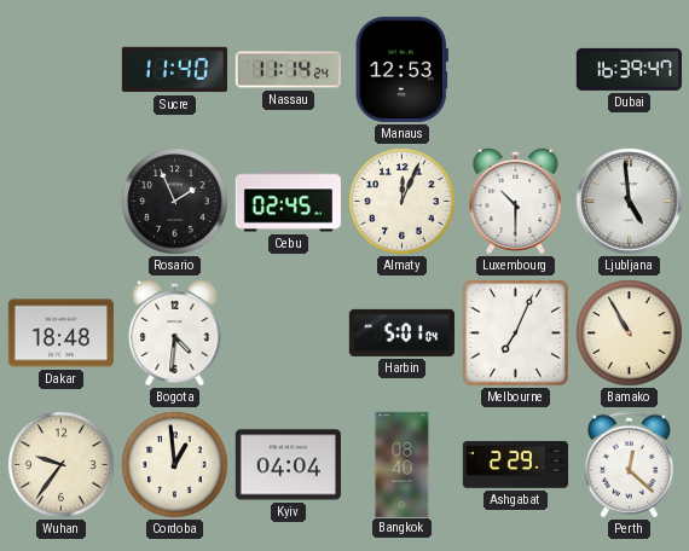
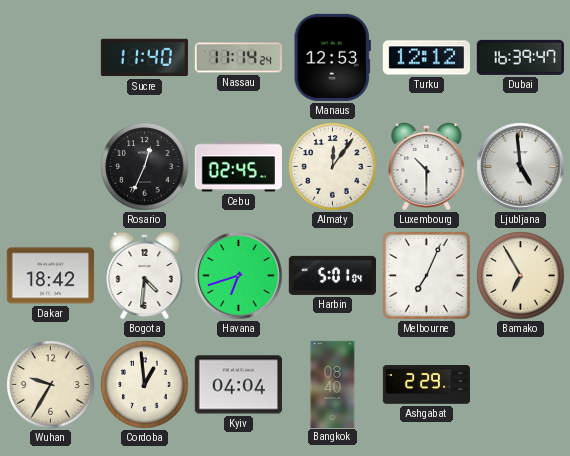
Turku: none -> 12:12 (426, 58)
Rosario: 1:56 -> 12:34 (145, 167)
Almaty: 12:04 -> 12:06 (333, 167)
Dakar: 18:48 -> 18:42 (50, 276)
Havana: none -> 6:42 (239, 276)
Bamako: 10:55 -> 6:55 (521, 276)
Wuhan: 9:36 -> 9:35 (51, 385)
Perth: 12:22 -> none (629, 465)
